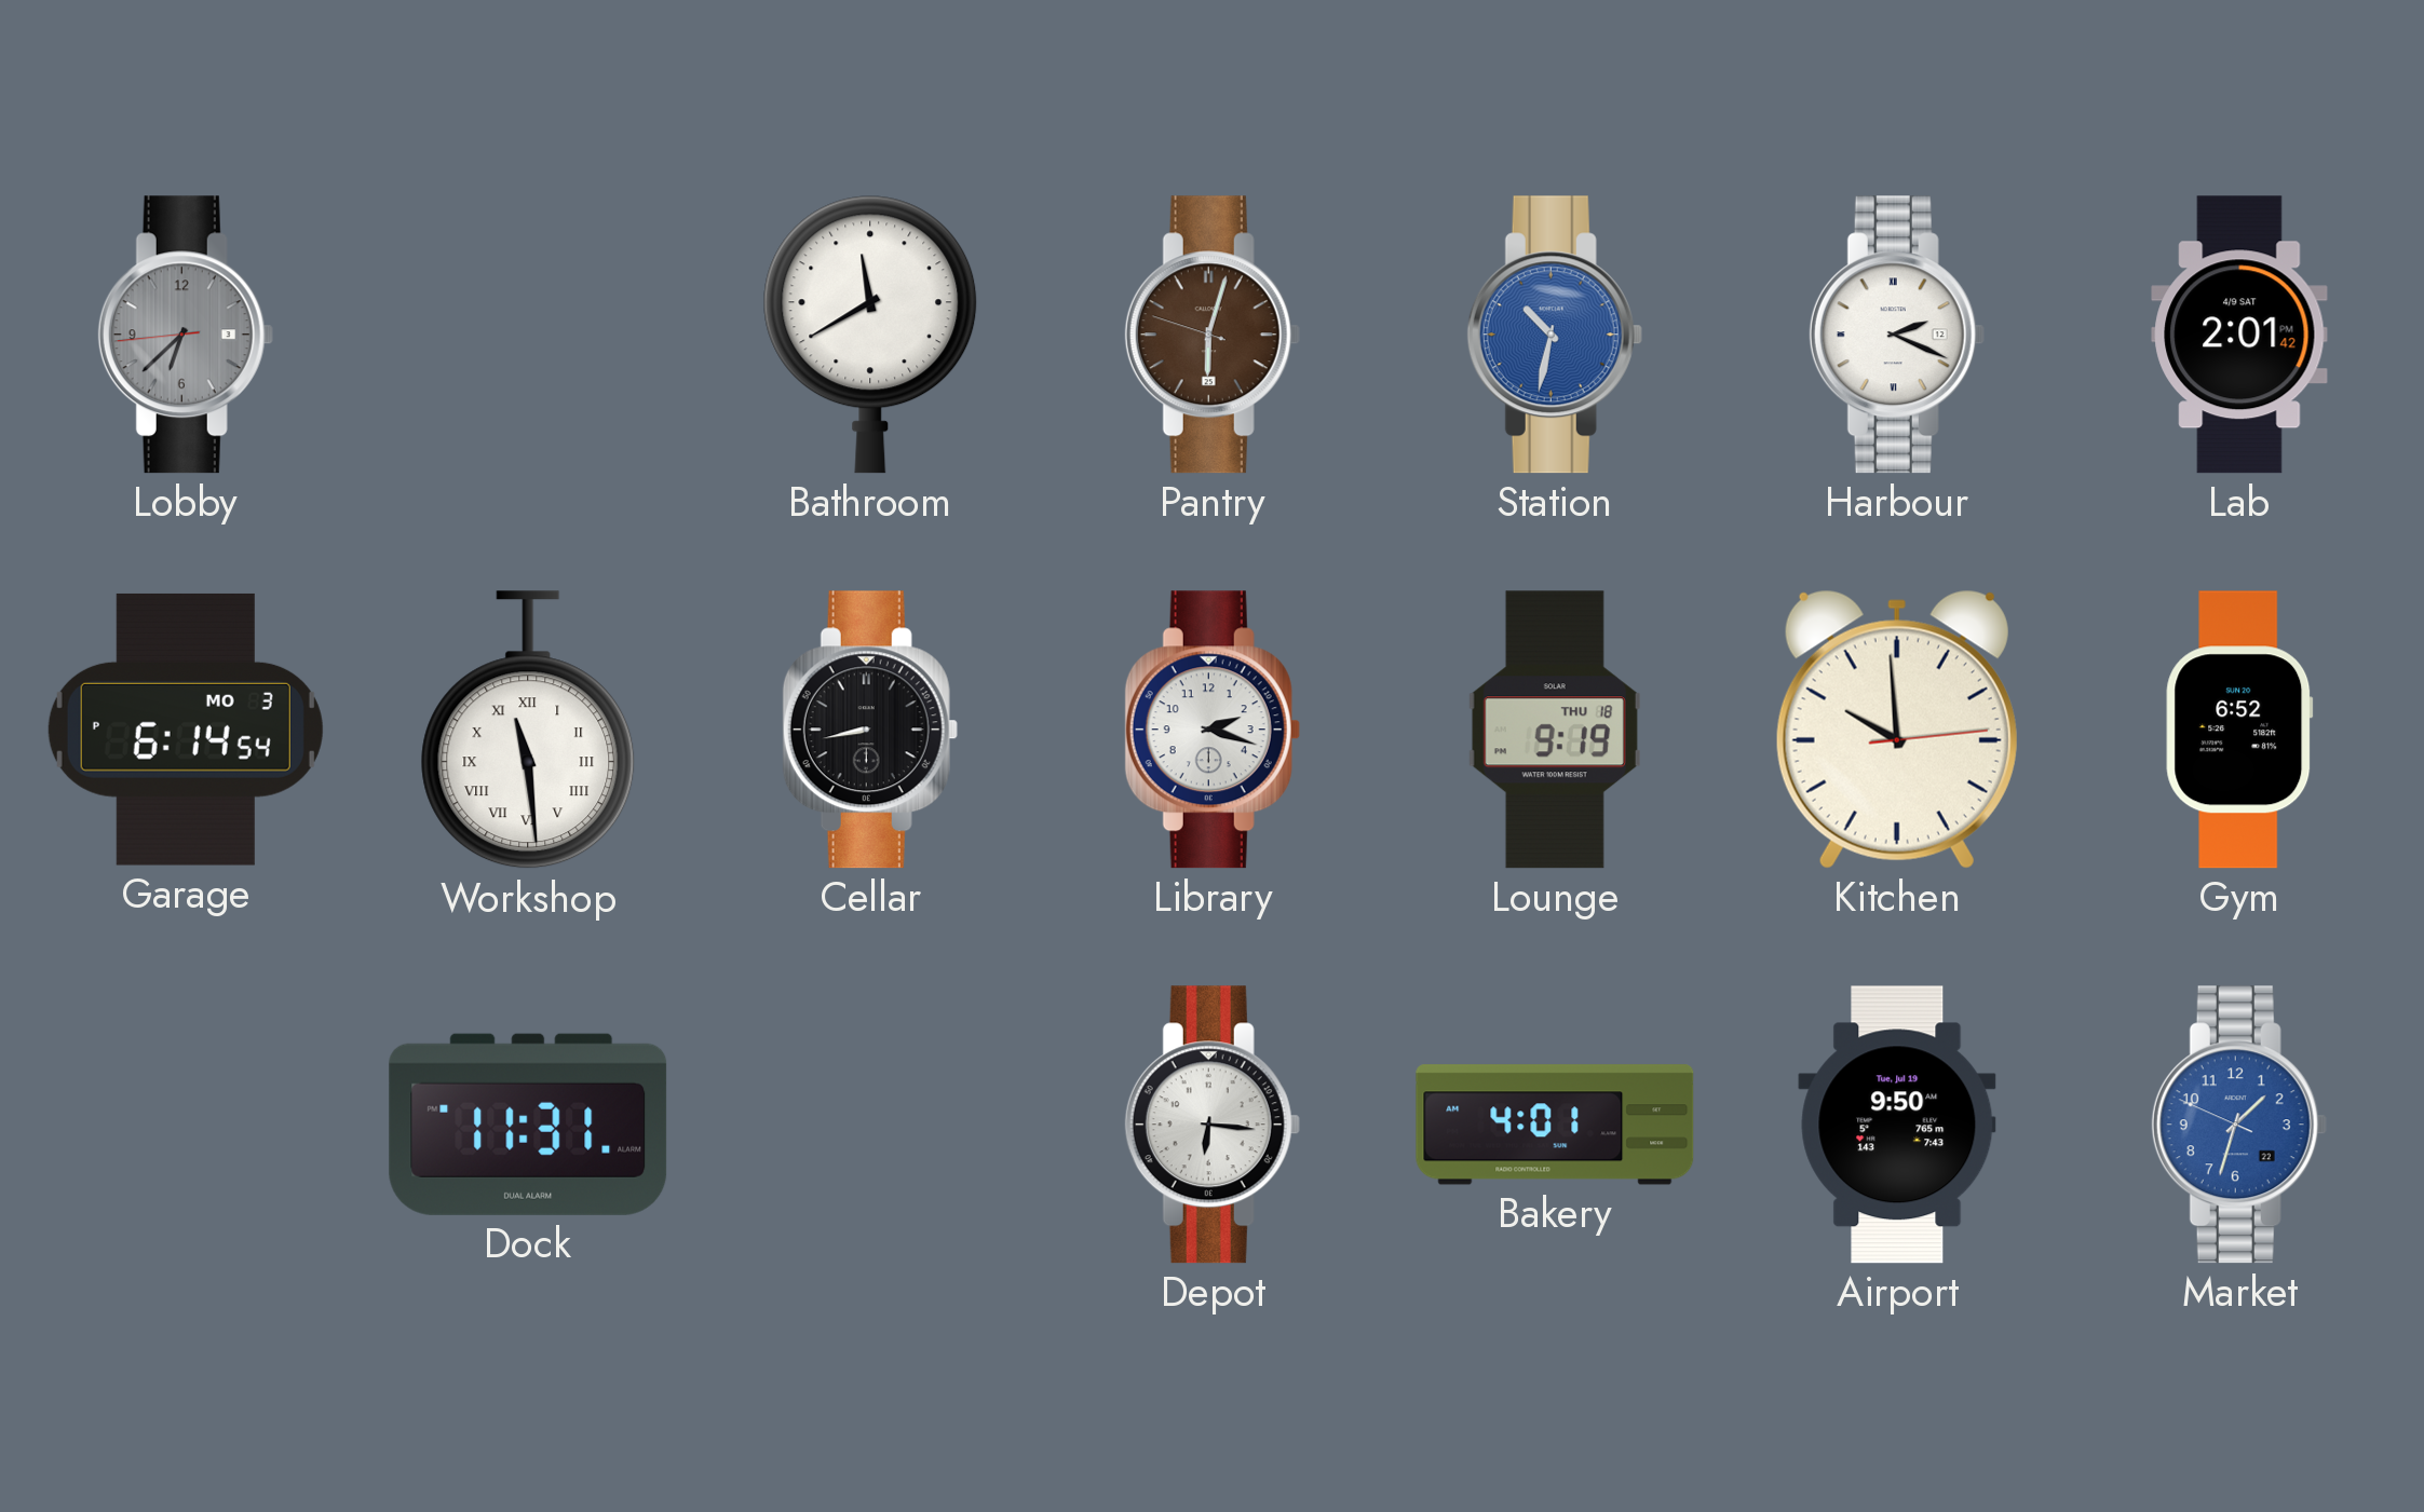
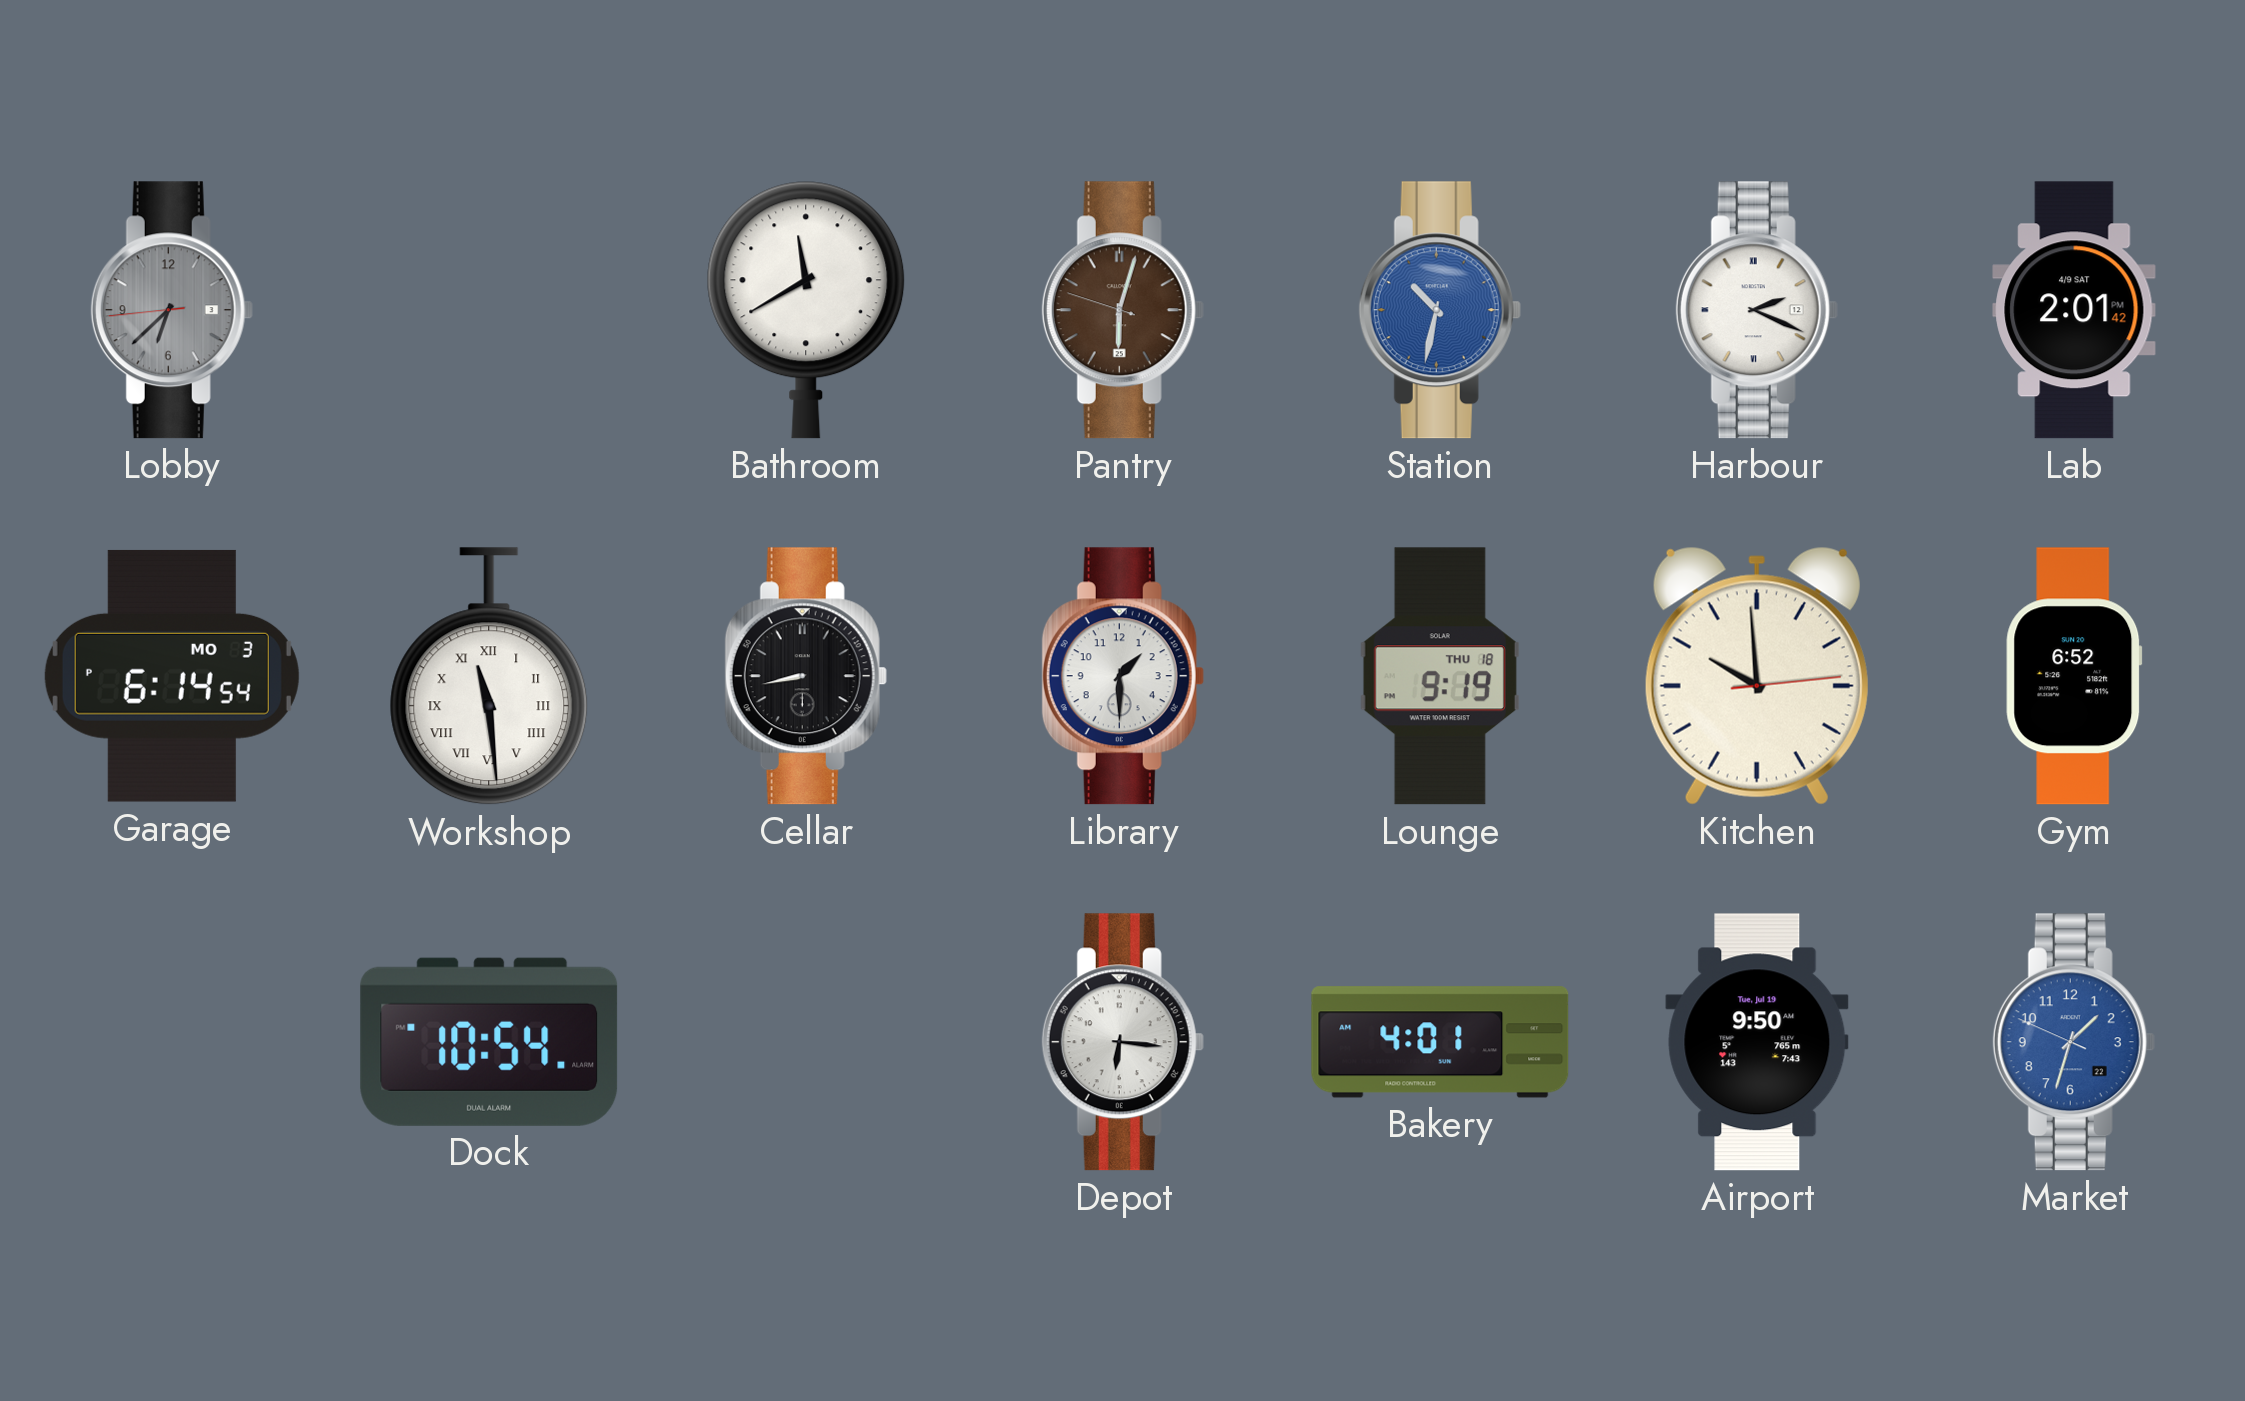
Library: 2:18 -> 1:30 (1123, 676)
Dock: 11:31 -> 10:54 (489, 1042)
